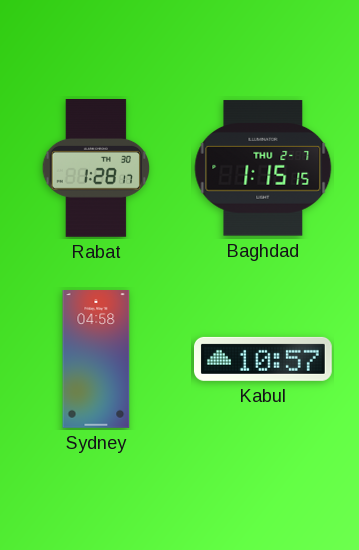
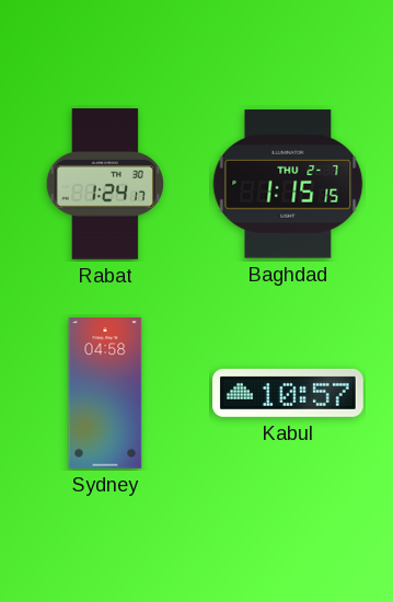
Rabat: 1:28 -> 1:24 (104, 185)
